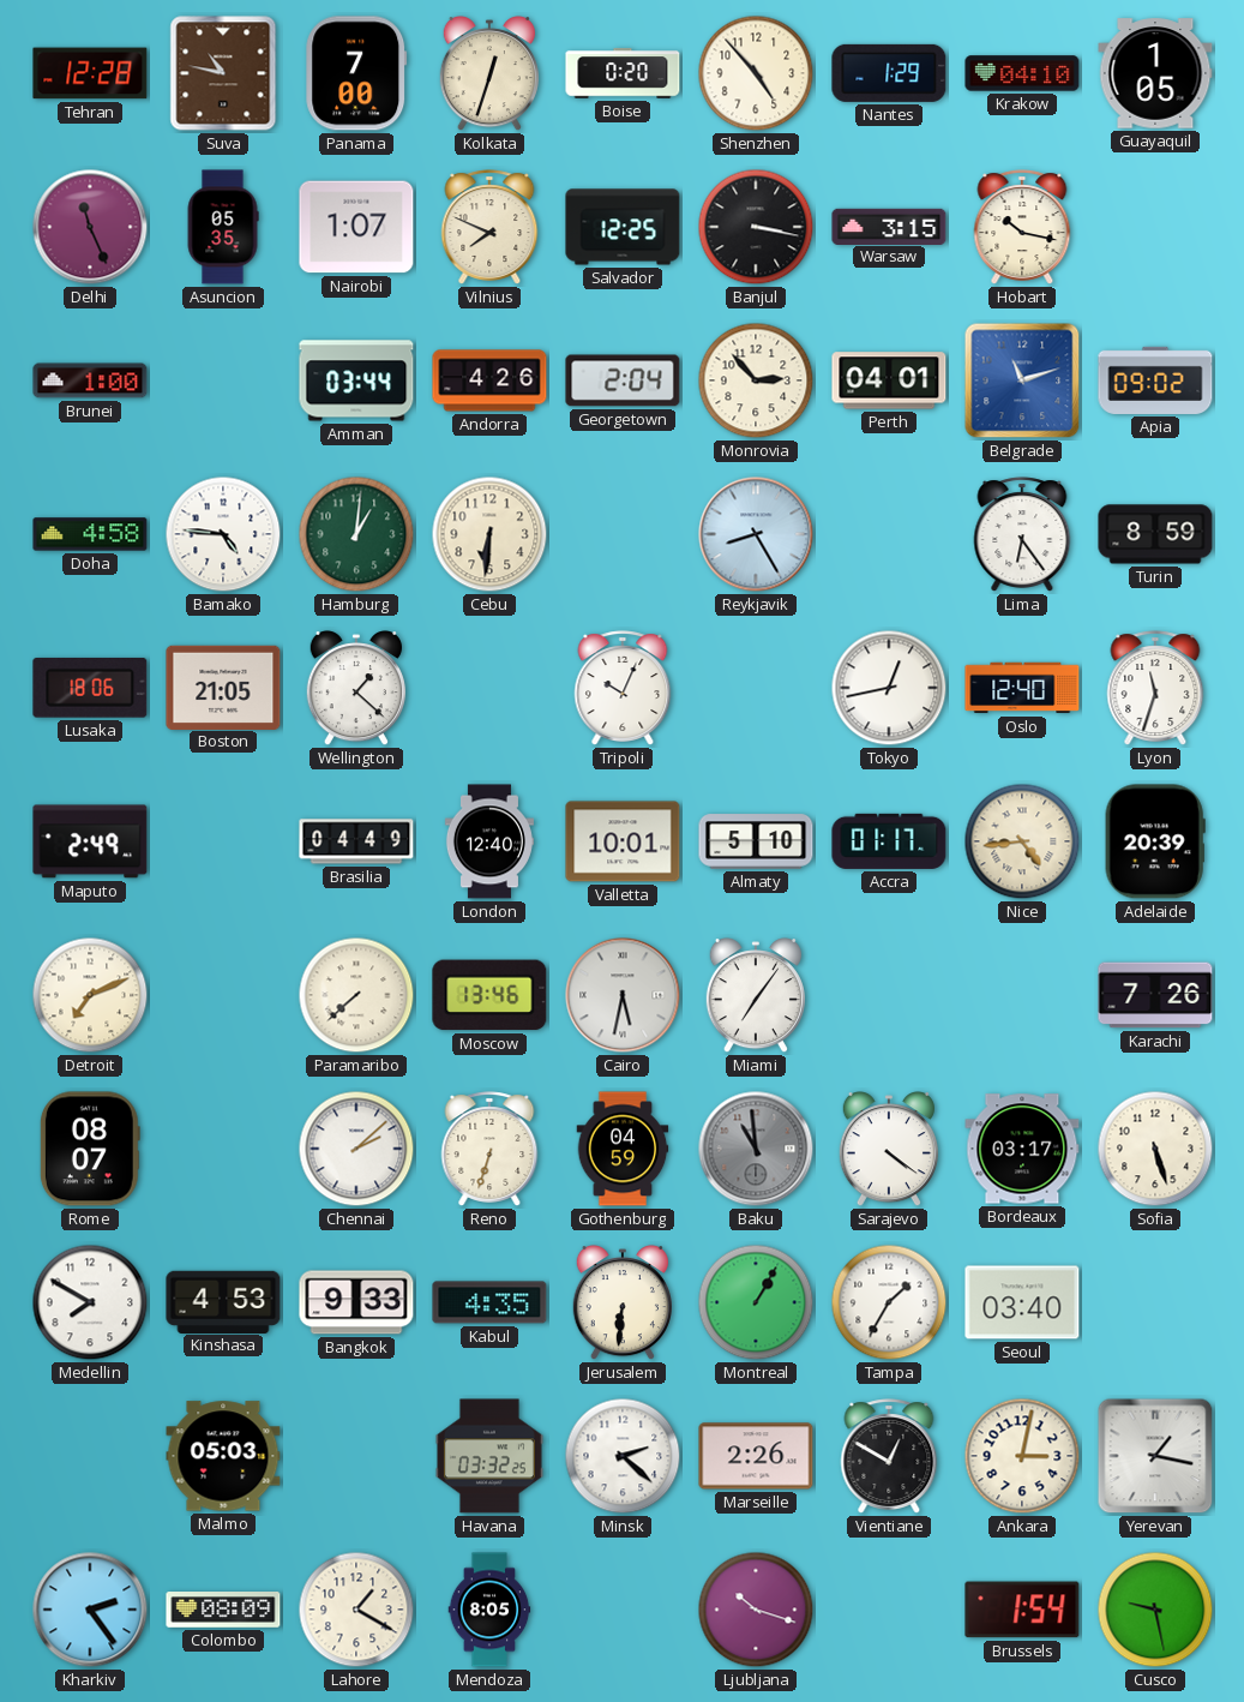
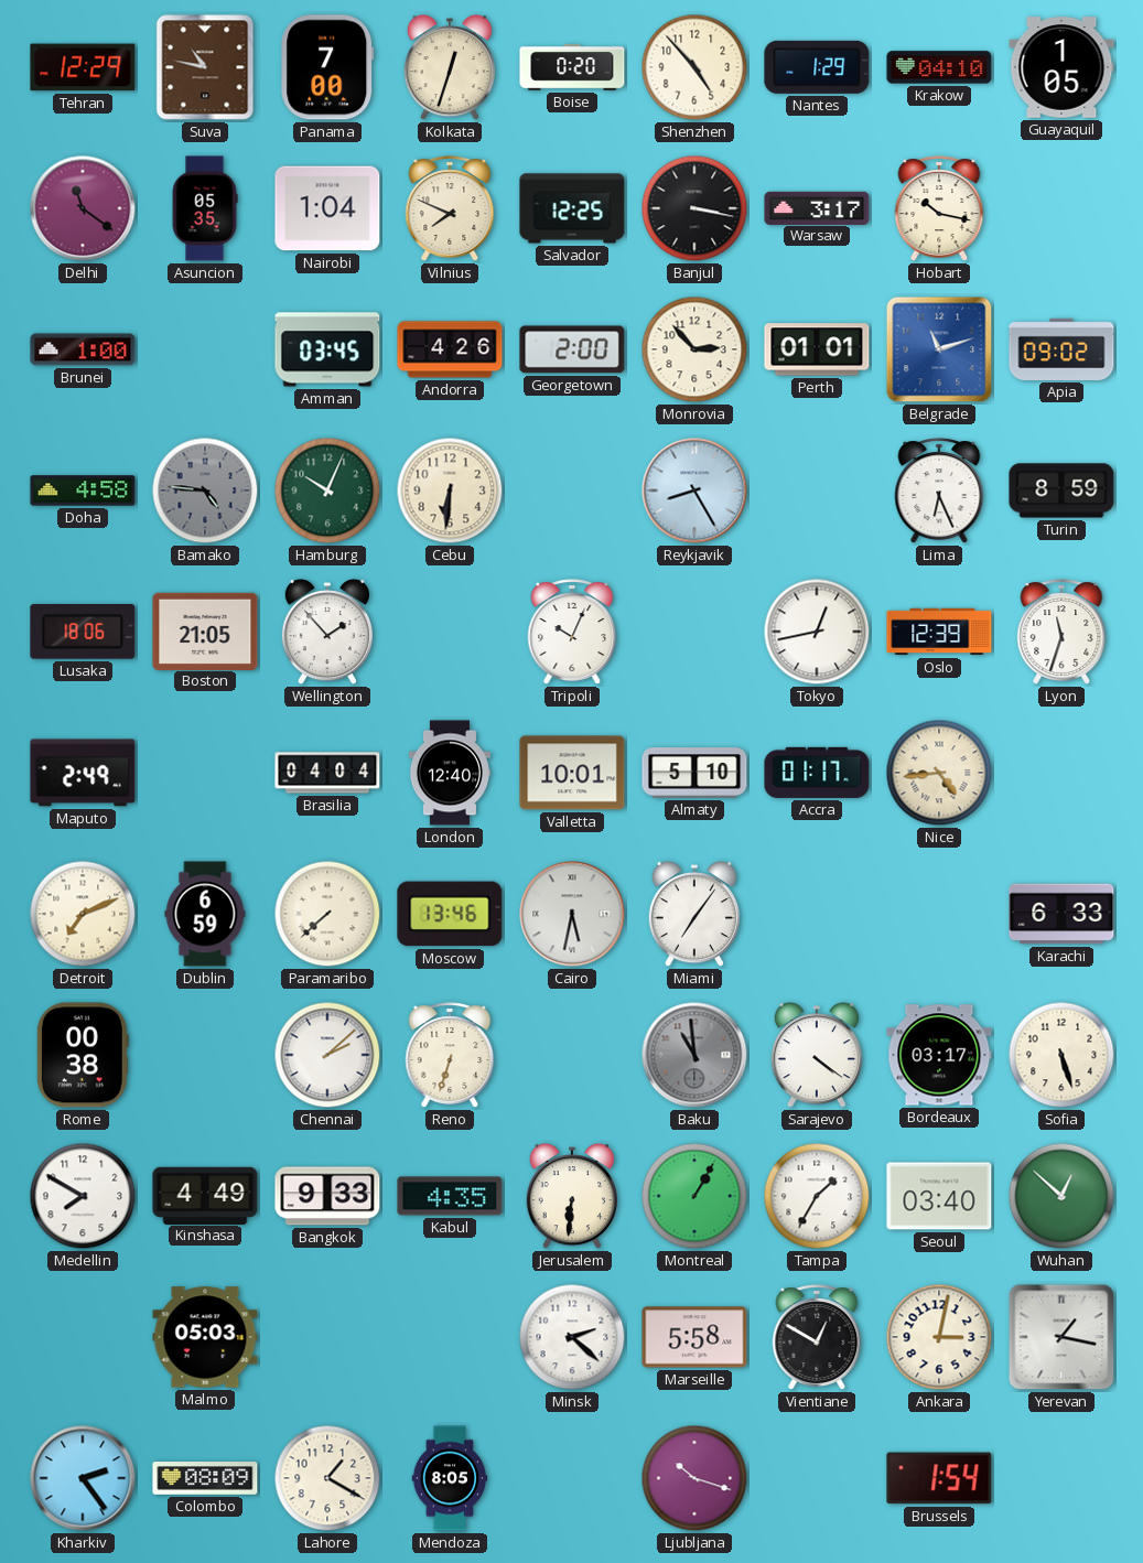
Tehran: 12:28 -> 12:29 (83, 67)
Delhi: 11:26 -> 11:21 (83, 208)
Nairobi: 1:07 -> 1:04 (327, 208)
Warsaw: 3:15 -> 3:17 (817, 207)
Amman: 03:44 -> 03:45 (327, 349)
Georgetown: 2:04 -> 2:00 (572, 349)
Perth: 04:01 -> 01:01 (817, 349)
Bamako dial: white -> grey (205, 491)
Hamburg: 1:01 -> 10:04 (327, 491)
Lima: 6:24 -> 6:26 (939, 491)
Wellington: 1:22 -> 1:53 (327, 633)
Oslo: 12:40 -> 12:39 (939, 632)
Brasilia: 04:49 -> 04:04 (327, 773)
Adelaide: 20:39 -> none (1155, 841)
Dublin: none -> 6:59 (205, 914)
Karachi: 7:26 -> 6:33 (1061, 914)
Rome: 08:07 -> 00:38 (83, 1055)
Gothenburg: 04:59 -> none (623, 1149)
Kinshasa: 4:53 -> 4:49 (205, 1195)
Wuhan: none -> 12:52 (1061, 1196)
Havana: 03:32 -> none (489, 1456)
Marseille: 2:26 -> 5:58 (694, 1337)
Cusco: 9:28 -> none (1155, 1610)
